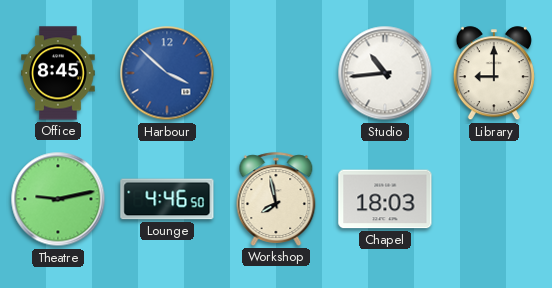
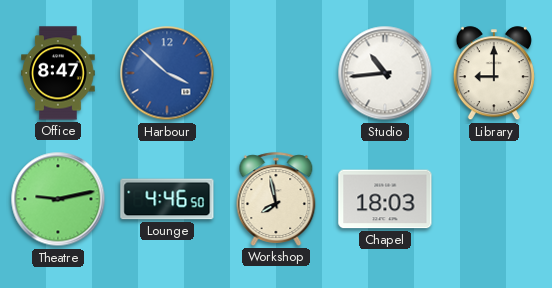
Office: 8:45 -> 8:47 (59, 73)
